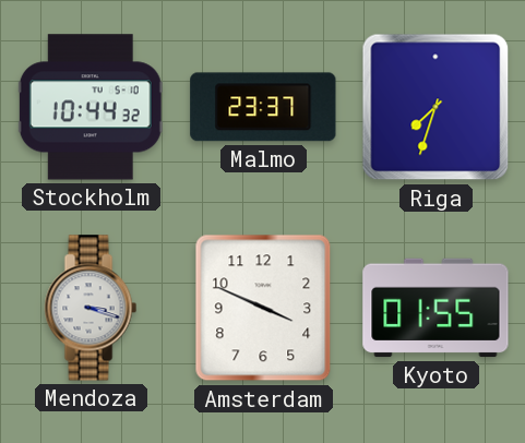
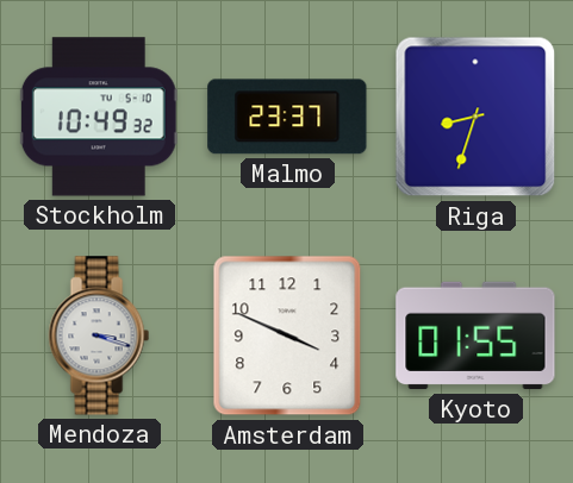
Stockholm: 10:44 -> 10:49 (99, 117)
Riga: 7:33 -> 8:33 (475, 117)
